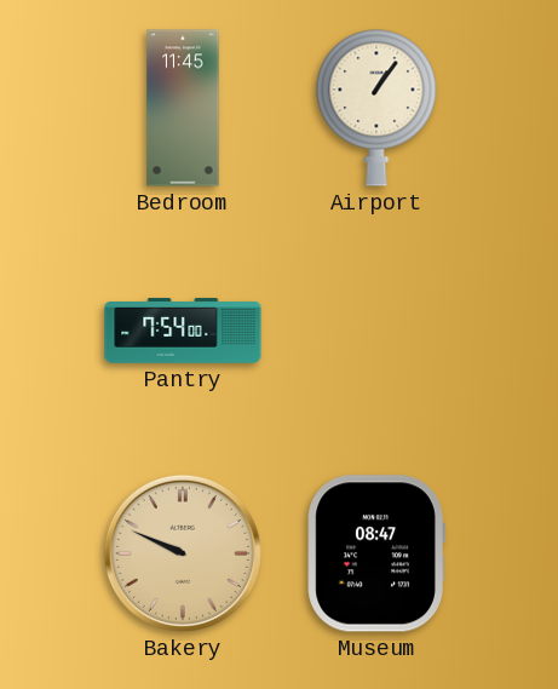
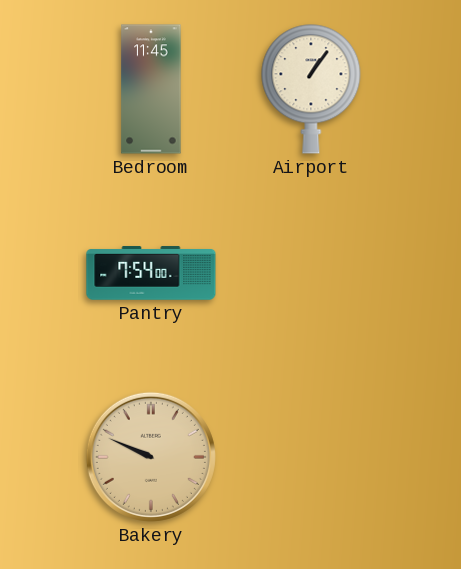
Museum: 08:47 -> none (376, 553)
